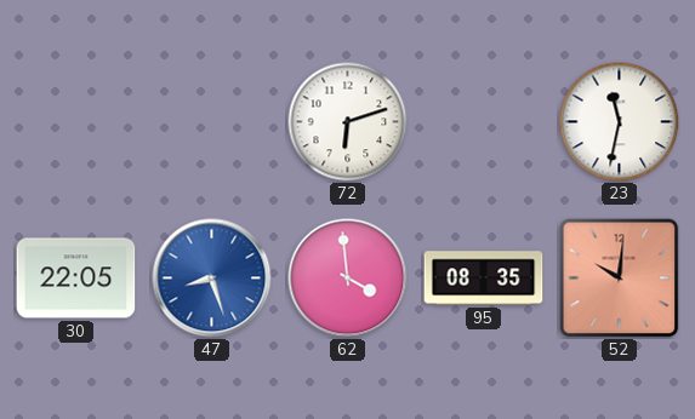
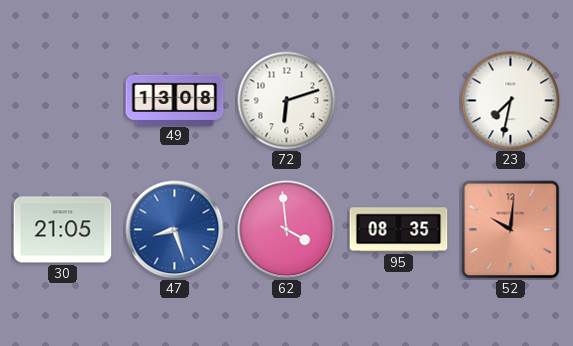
49: none -> 13:08 (175, 100)
23: 11:32 -> 7:32 (511, 101)
30: 22:05 -> 21:05 (63, 230)
